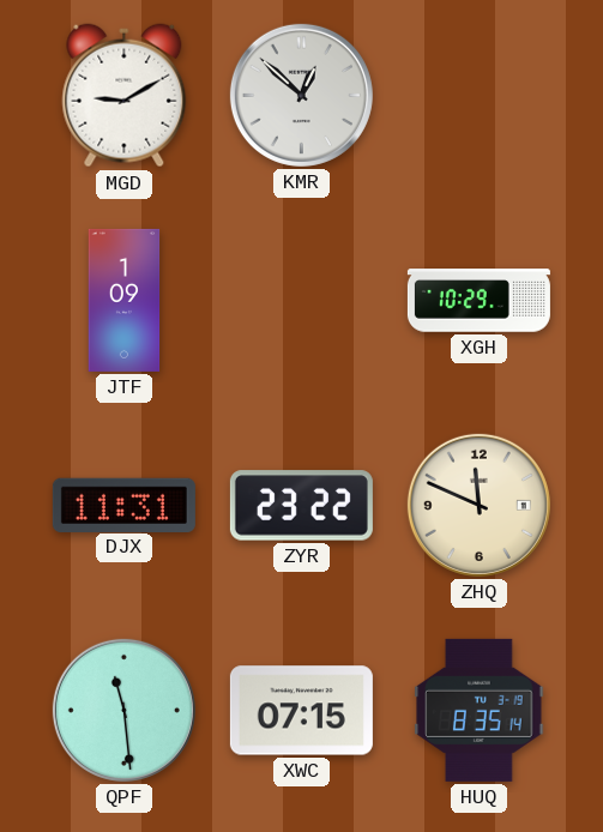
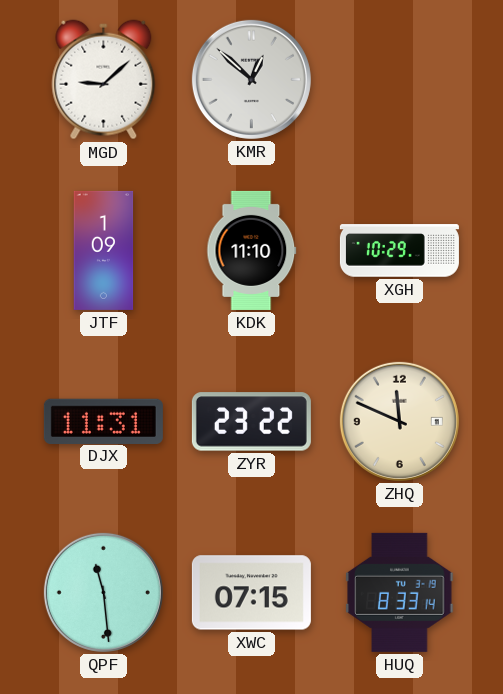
MGD: 9:10 -> 9:08 (104, 80)
KDK: none -> 11:10 (252, 250)
HUQ: 8:35 -> 8:33 (400, 592)
